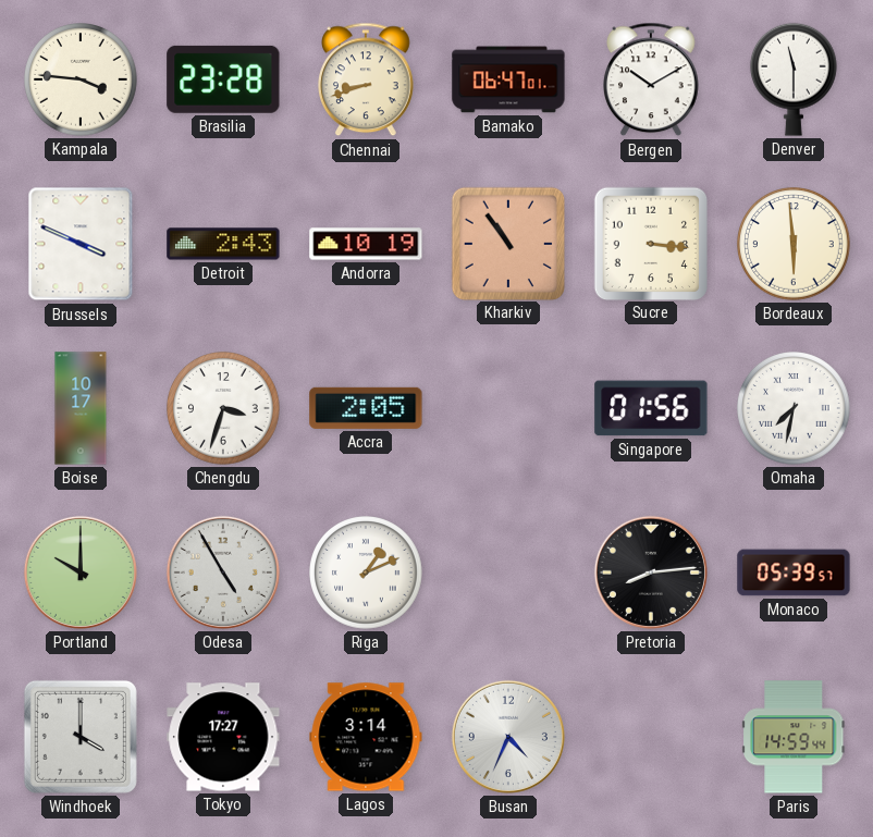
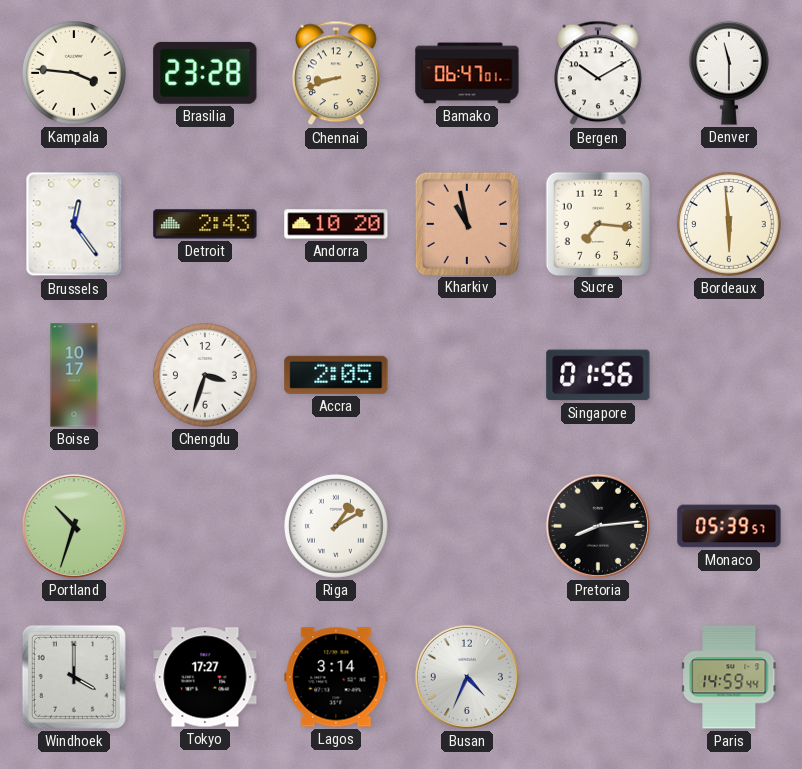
Brussels: 3:49 -> 12:24 (74, 224)
Andorra: 10:19 -> 10:20 (336, 224)
Kharkiv: 10:54 -> 10:58 (466, 223)
Sucre: 3:16 -> 7:16 (597, 223)
Omaha: 7:32 -> none (795, 409)
Portland: 10:00 -> 10:33 (74, 526)
Odesa: 4:55 -> none (223, 573)
Riga: 1:11 -> 1:10 (337, 527)
